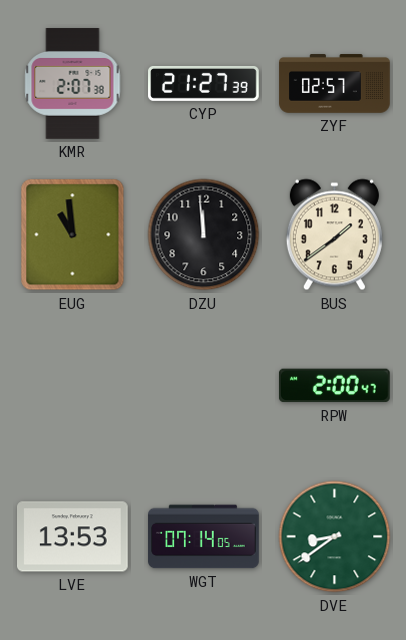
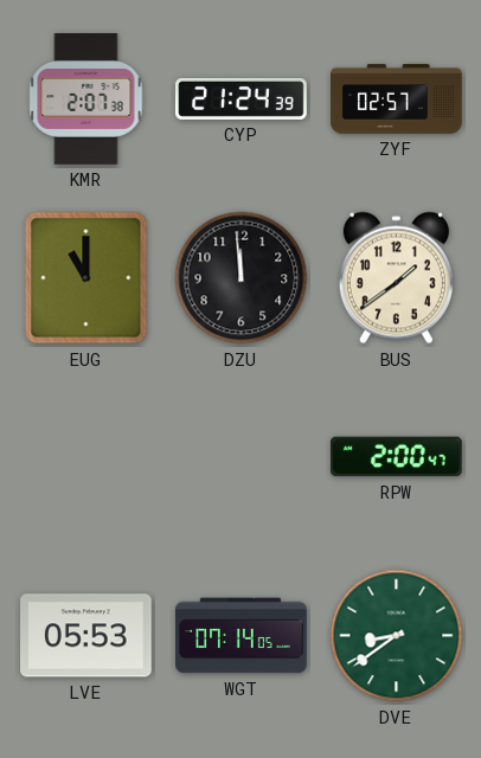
CYP: 21:27 -> 21:24 (242, 98)
EUG: 10:59 -> 11:00 (86, 278)
LVE: 13:53 -> 05:53 (86, 636)
